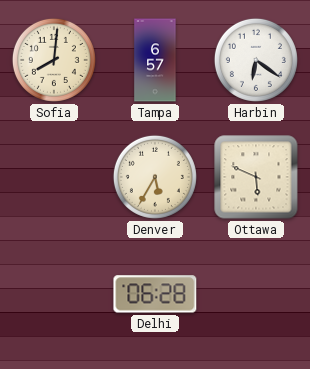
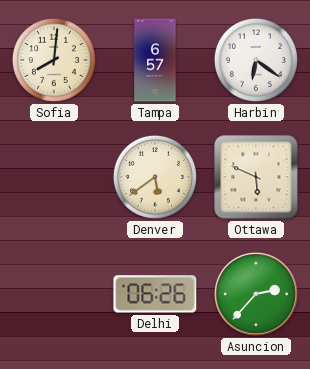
Denver: 5:35 -> 5:39 (155, 177)
Delhi: 06:28 -> 06:26 (155, 294)
Asuncion: none -> 2:37 (256, 294)
